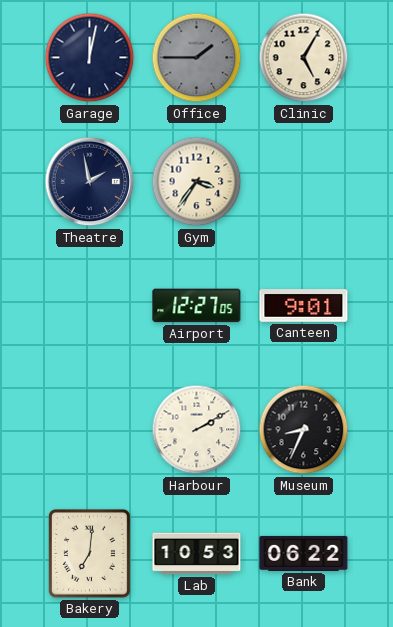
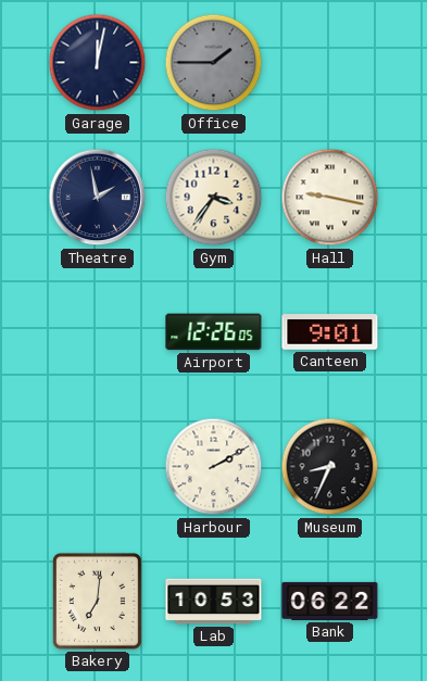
Clinic: 5:05 -> none (304, 58)
Hall: none -> 9:17 (330, 198)
Airport: 12:27 -> 12:26 (214, 332)
